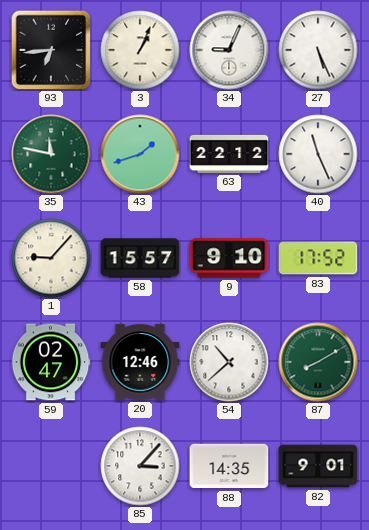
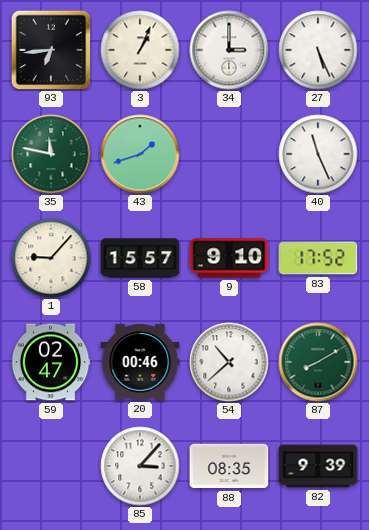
34: 9:04 -> 3:00 (229, 50)
63: 22:12 -> none (229, 154)
20: 12:46 -> 00:46 (140, 362)
88: 14:35 -> 08:35 (229, 466)
82: 9:01 -> 9:39 (318, 466)
